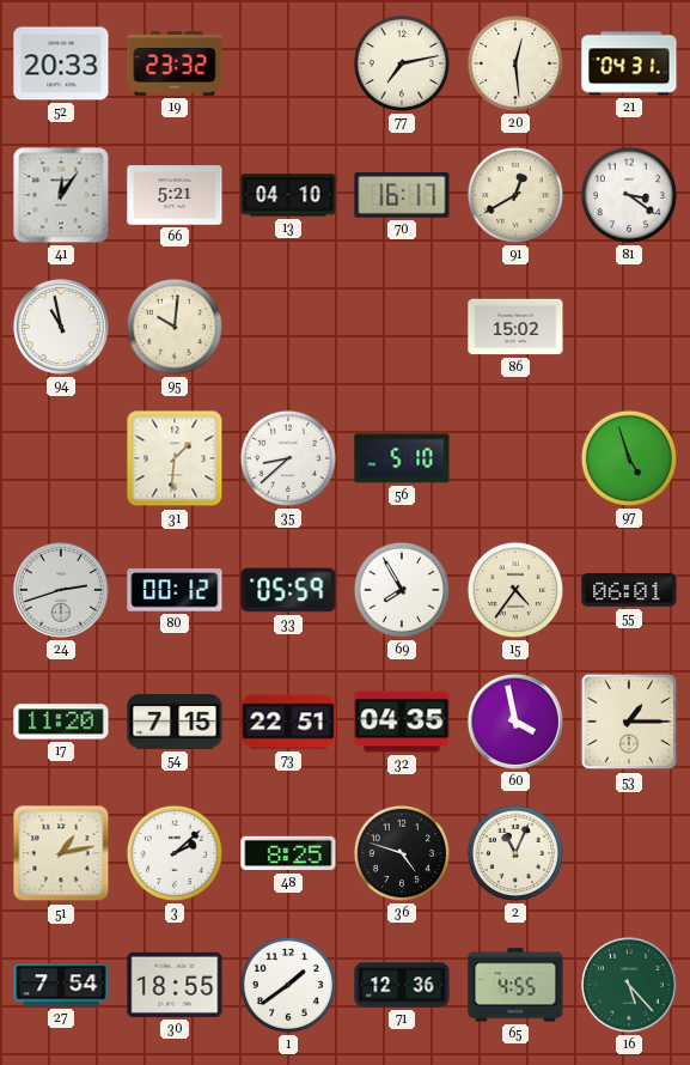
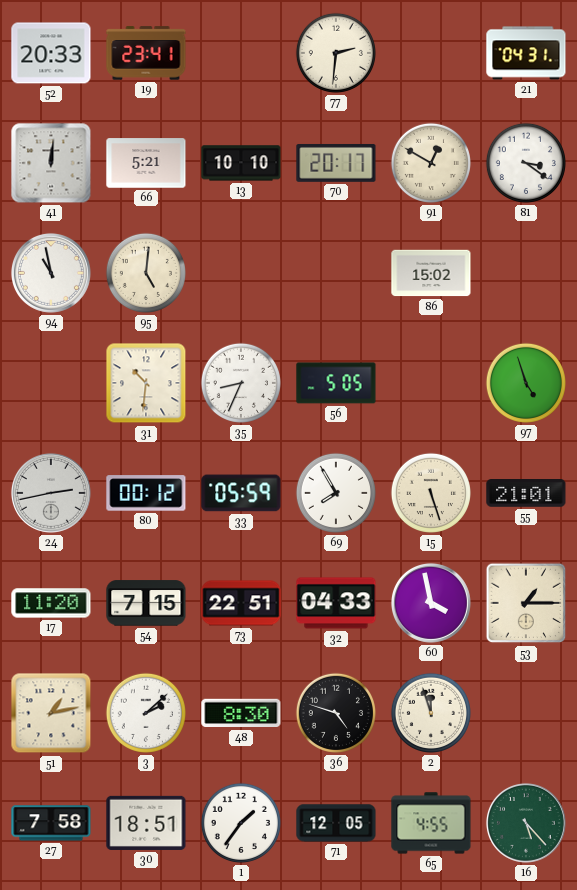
19: 23:32 -> 23:41 (146, 53)
77: 7:13 -> 2:31 (336, 53)
20: 12:29 -> none (515, 63)
41: 12:06 -> 12:01 (51, 163)
13: 04:10 -> 10:10 (241, 163)
70: 16:17 -> 20:17 (336, 163)
91: 12:40 -> 12:50 (431, 163)
95: 10:01 -> 5:01 (146, 273)
31: 1:31 -> 10:31 (146, 383)
35: 8:38 -> 8:34 (241, 383)
56: 5:10 -> 5:05 (336, 383)
24: 2:42 -> 2:43 (51, 493)
15: 4:36 -> 5:27 (431, 493)
55: 06:01 -> 21:01 (526, 494)
32: 04:35 -> 04:33 (336, 603)
48: 8:25 -> 8:30 (241, 713)
2: 11:04 -> 11:57 (431, 713)
27: 7:54 -> 7:58 (51, 823)
30: 18:55 -> 18:51 (146, 823)
1: 1:39 -> 1:36 (241, 823)
71: 12:36 -> 12:05 (336, 823)
